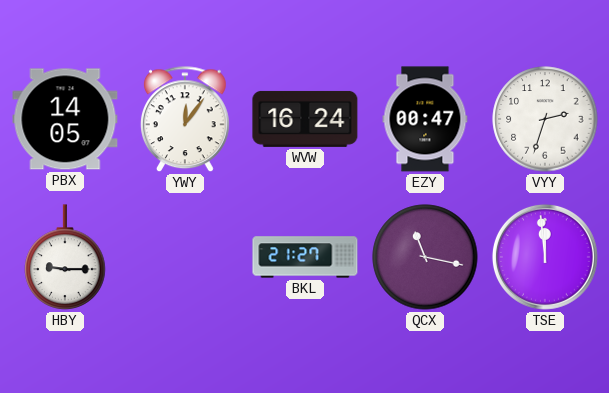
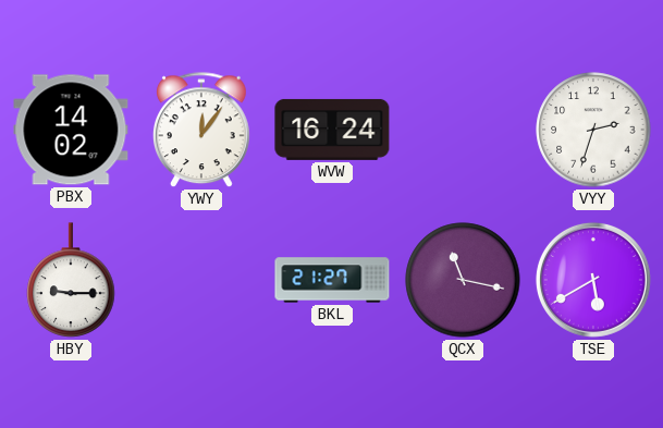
PBX: 14:05 -> 14:02 (71, 130)
EZY: 00:47 -> none (425, 119)
TSE: 11:59 -> 5:40 (593, 280)
